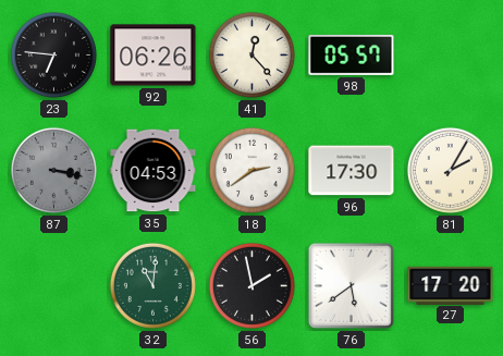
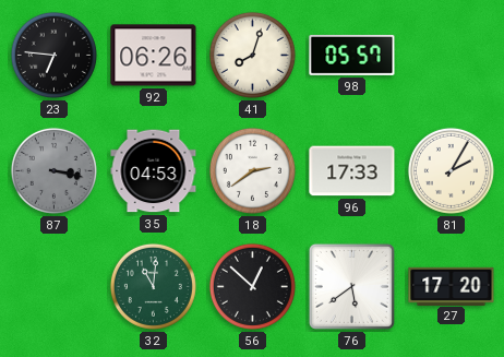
41: 12:23 -> 8:03 (252, 55)
96: 17:30 -> 17:33 (352, 171)
56: 1:58 -> 12:52 (252, 286)
